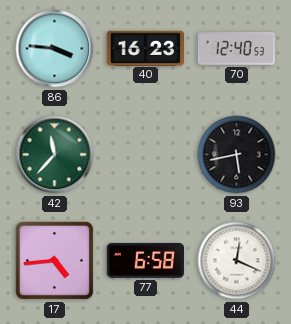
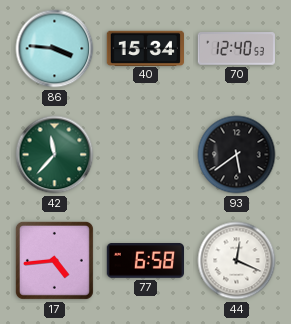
40: 16:23 -> 15:34 (145, 48)
93: 5:43 -> 5:39 (237, 155)
